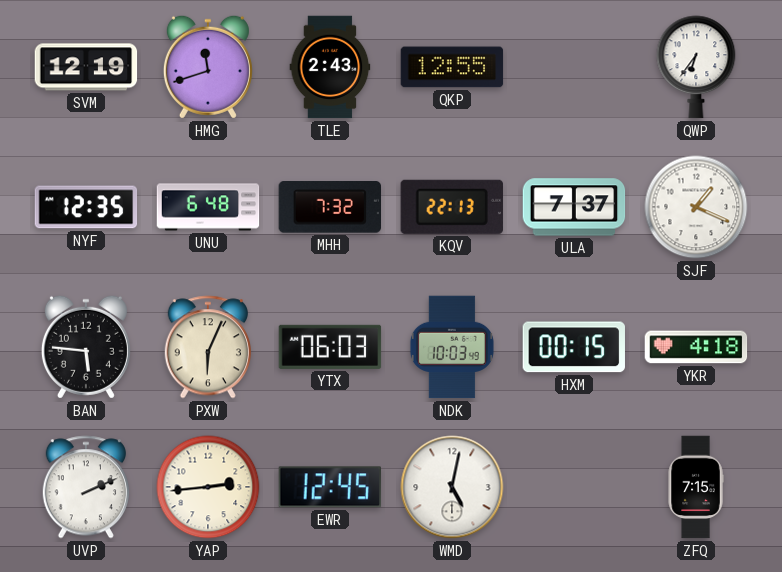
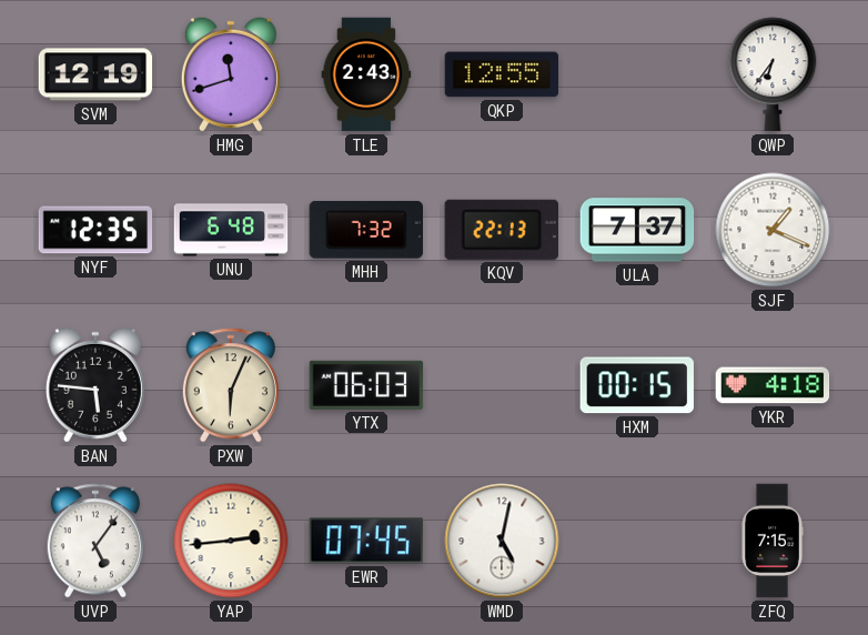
NDK: 10:03 -> none (452, 347)
UVP: 2:11 -> 5:06 (94, 541)
EWR: 12:45 -> 07:45 (365, 541)
